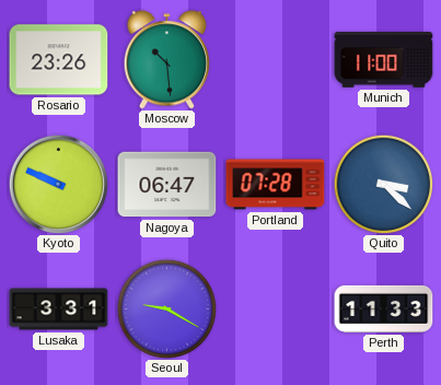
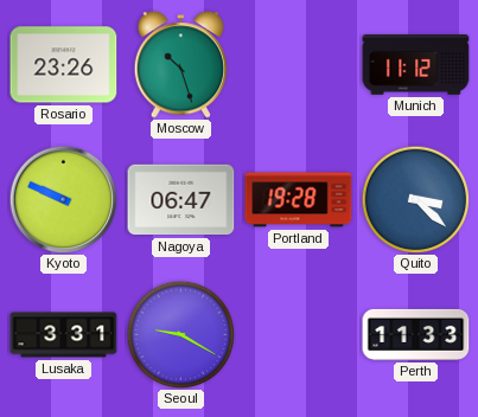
Moscow: 10:29 -> 10:27 (181, 65)
Munich: 11:00 -> 11:12 (416, 65)
Portland: 07:28 -> 19:28 (299, 200)
